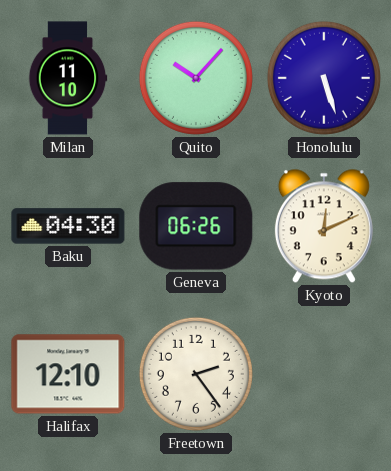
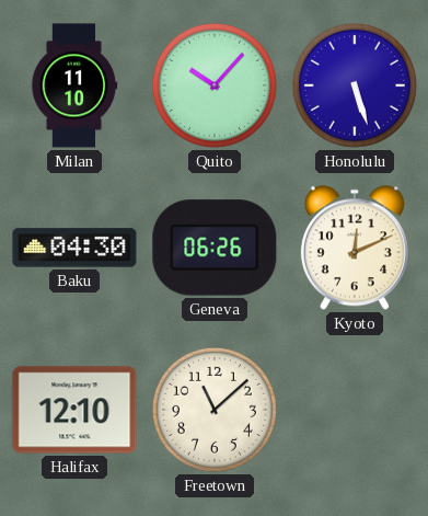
Freetown: 2:24 -> 11:08 (215, 410)
